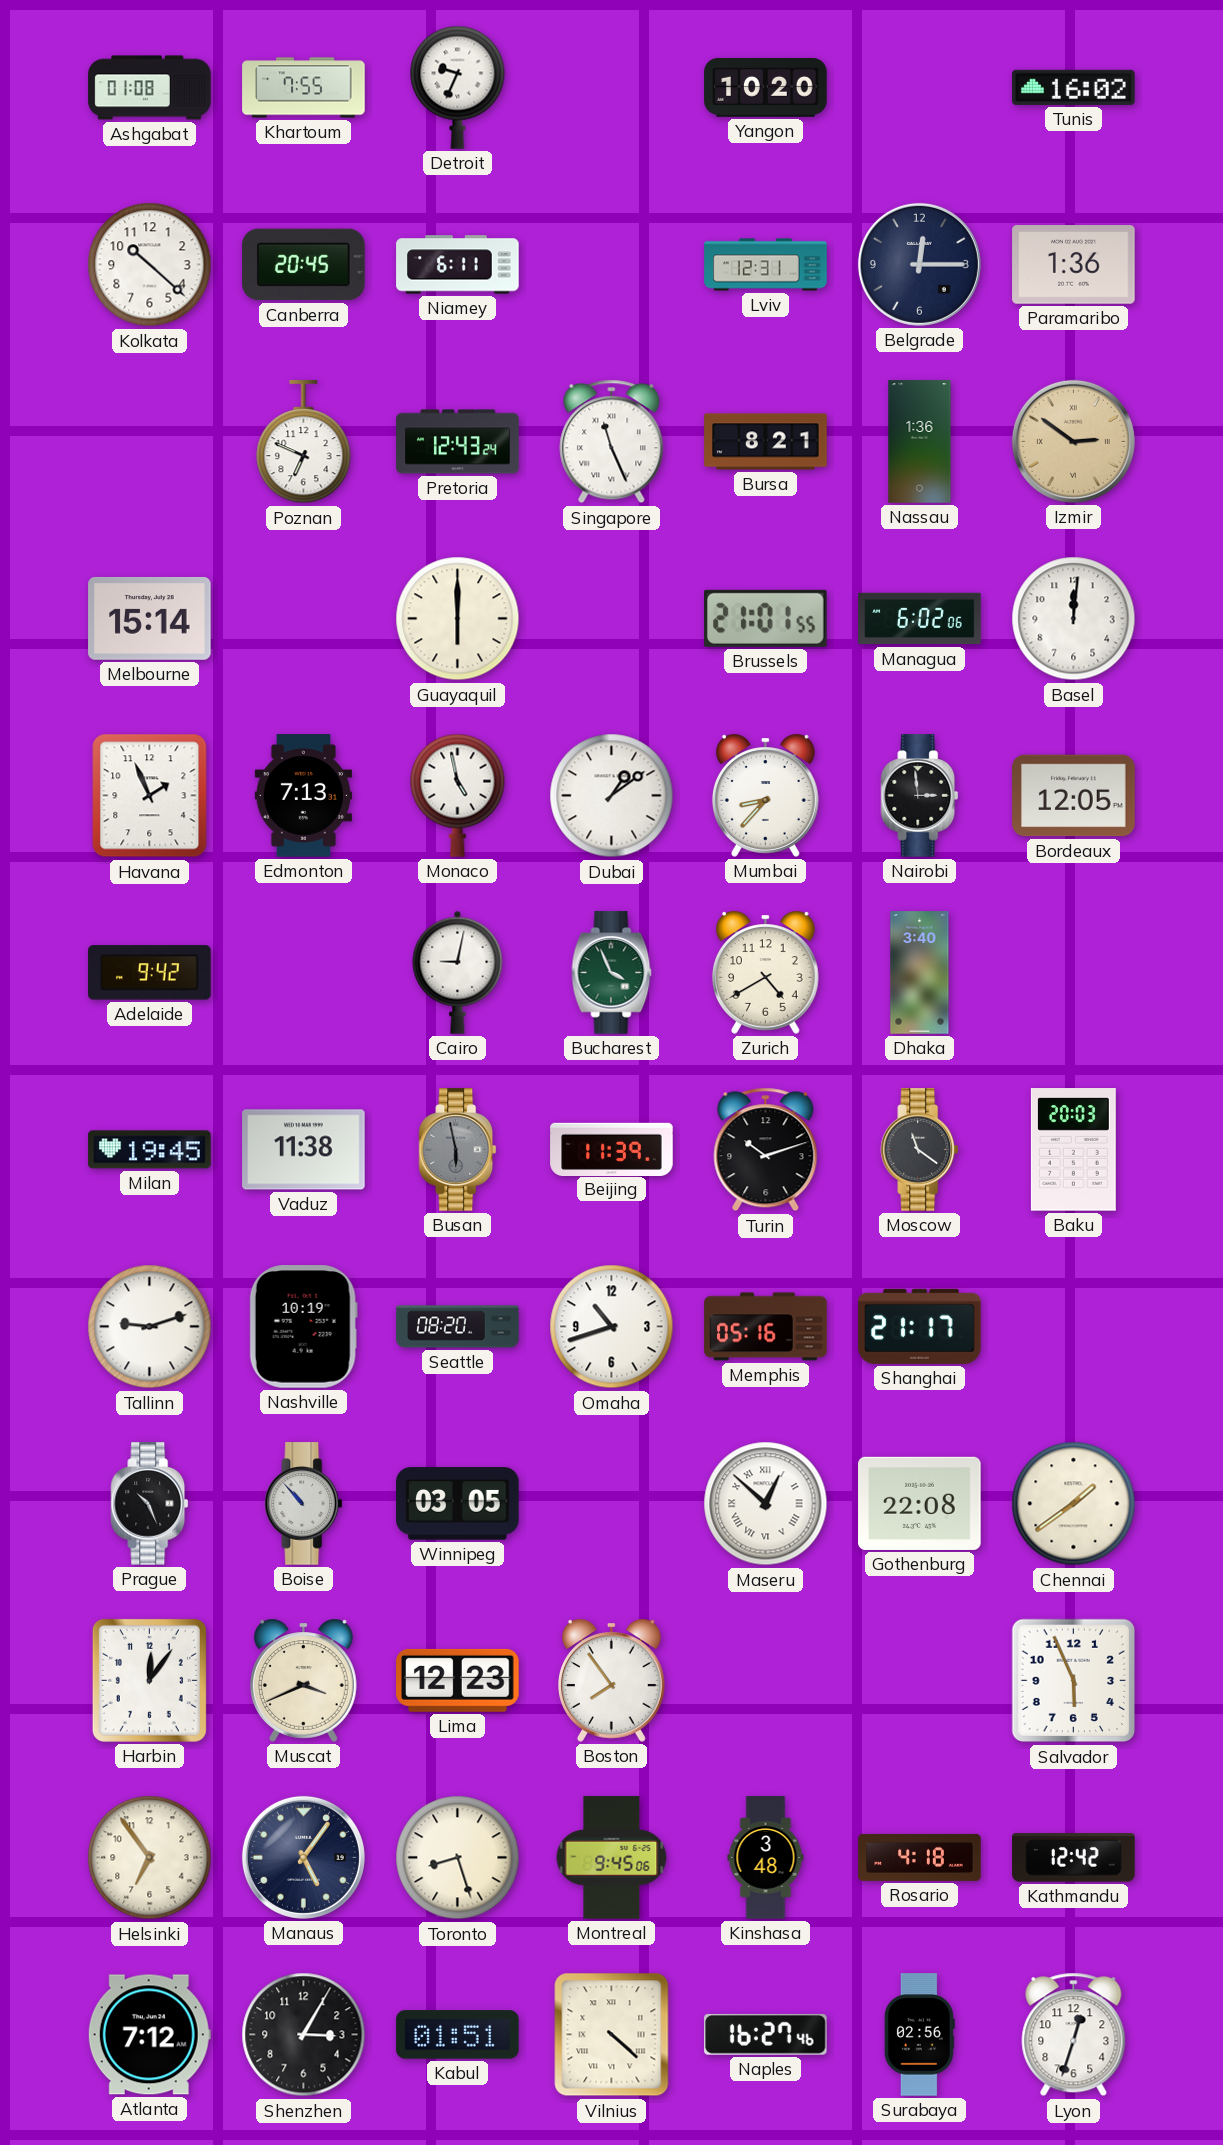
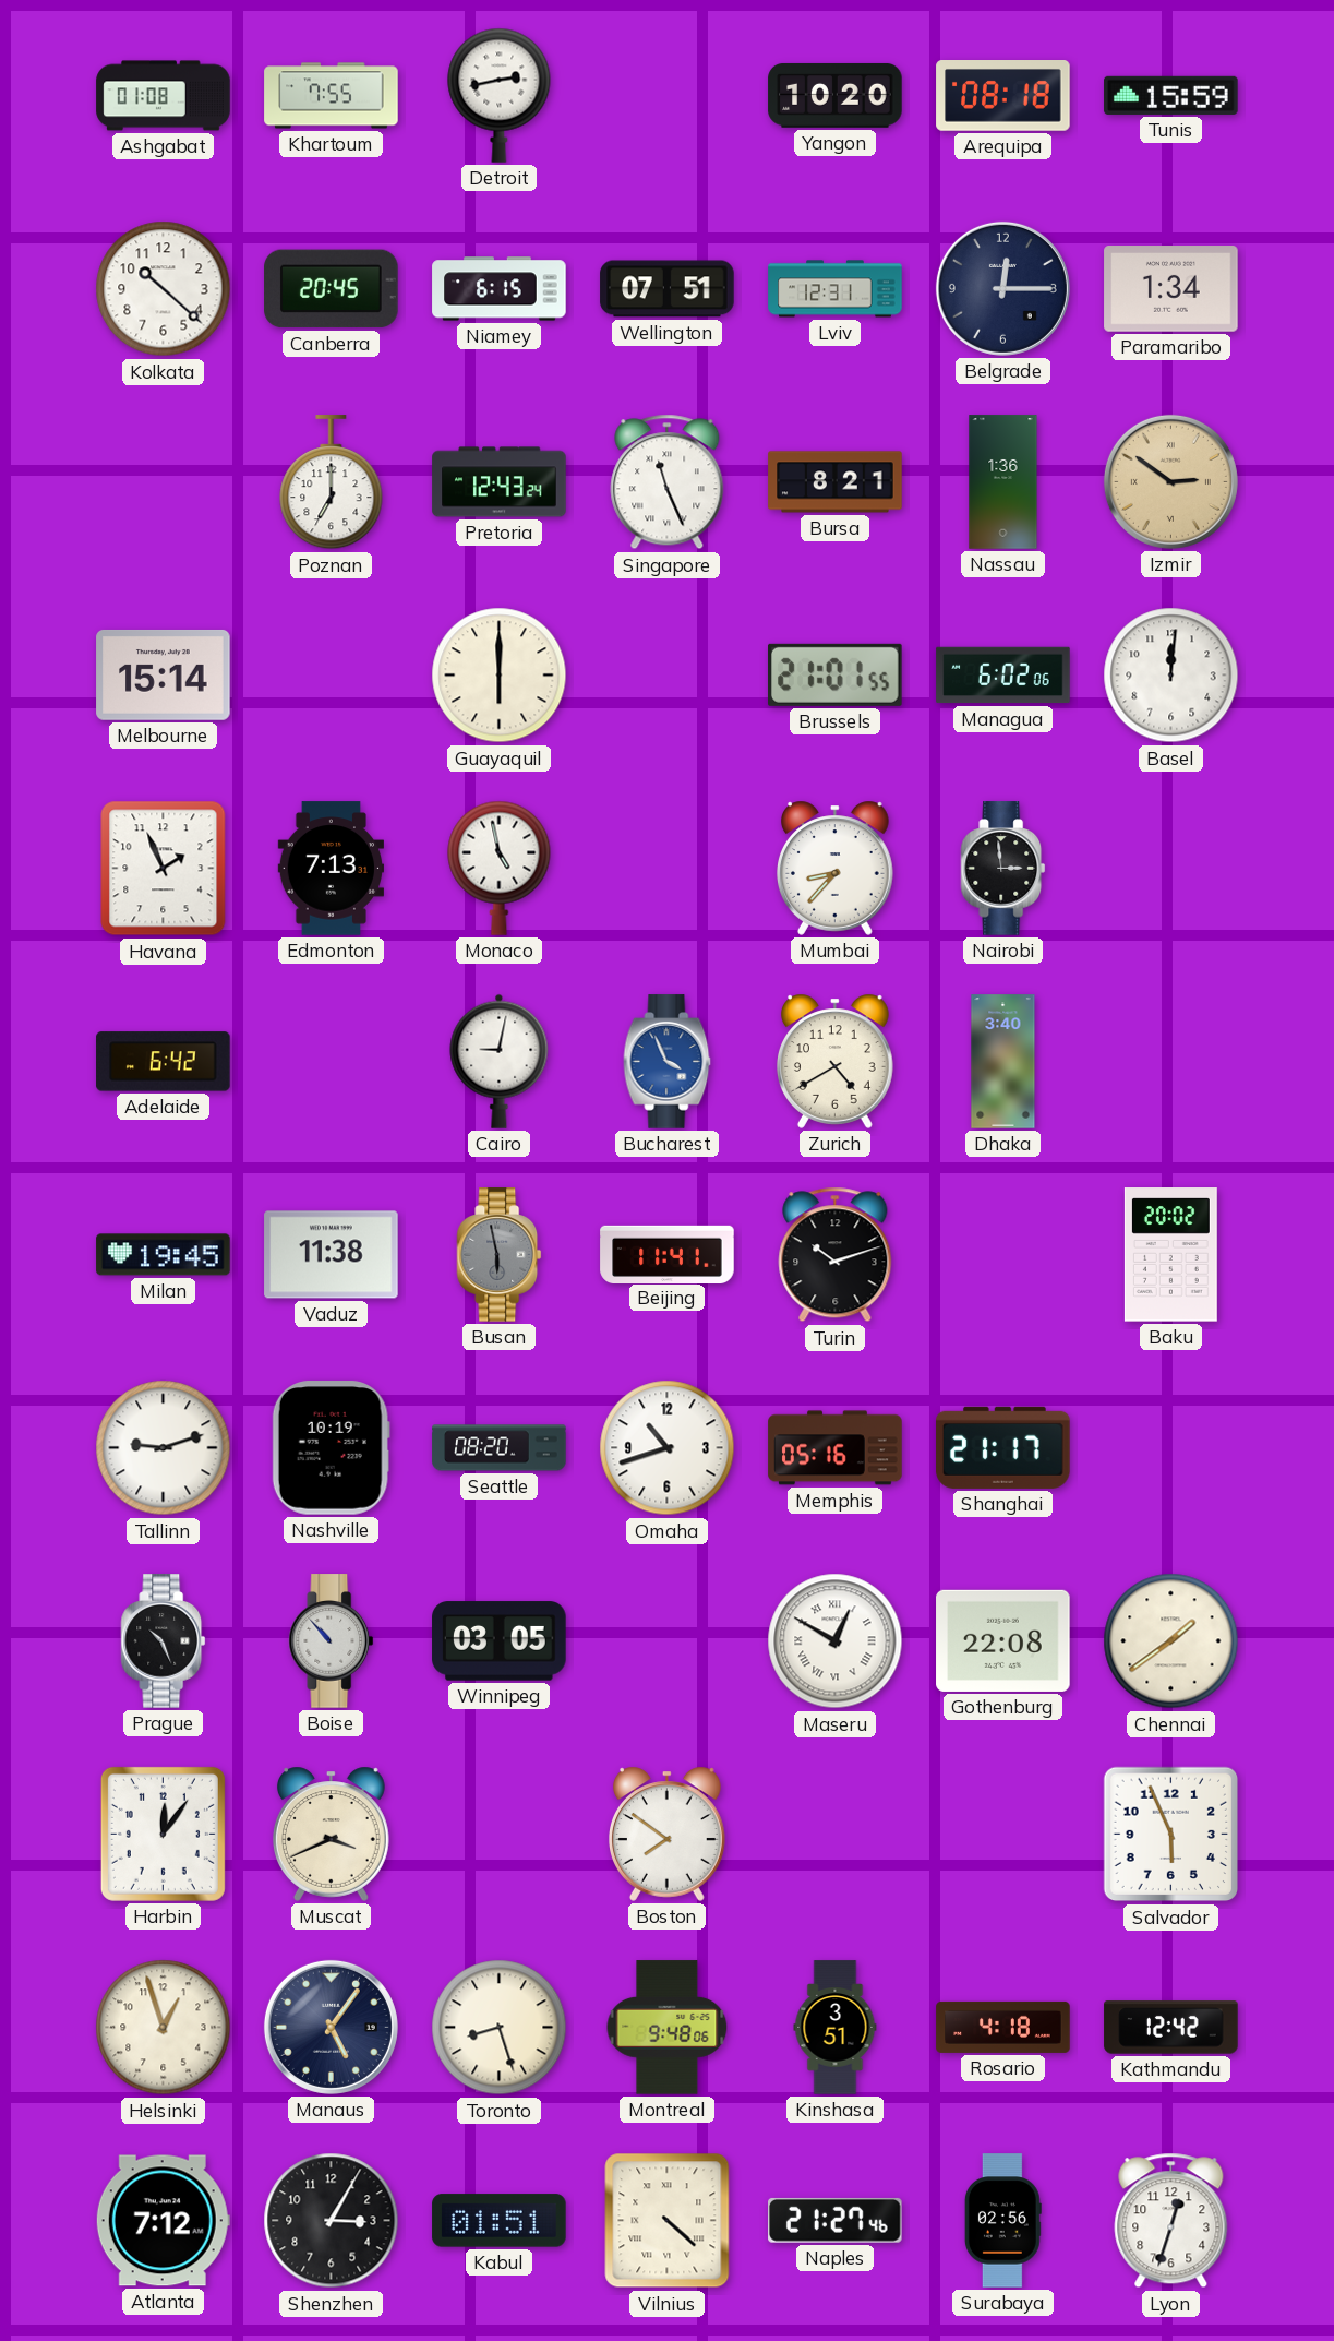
Detroit: 9:34 -> 2:43 (500, 95)
Arequipa: none -> 08:18 (1003, 96)
Tunis: 16:02 -> 15:59 (1171, 95)
Niamey: 6:11 -> 6:15 (500, 289)
Wellington: none -> 07:51 (668, 289)
Paramaribo: 1:36 -> 1:34 (1171, 289)
Poznan: 6:49 -> 7:00 (332, 482)
Dubai: 1:09 -> none (612, 796)
Bordeaux: 12:05 -> none (1074, 796)
Adelaide: 9:42 -> 6:42 (164, 1062)
Bucharest dial: green -> blue (668, 1062)
Beijing: 11:39 -> 11:41 (668, 1254)
Moscow: 11:21 -> none (920, 1150)
Baku: 20:03 -> 20:02 (1170, 1255)
Maseru: 12:52 -> 12:50 (836, 1641)
Lima: 12:23 -> none (458, 1680)
Boston: 7:54 -> 7:51 (668, 1834)
Helsinki: 6:54 -> 12:57 (164, 2028)
Montreal: 9:45 -> 9:48 (668, 2028)
Kinshasa: 3:48 -> 3:51 (836, 2028)
Naples: 16:27 -> 21:27 (836, 2220)
